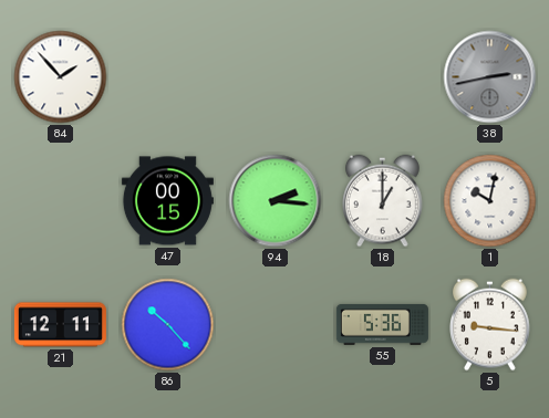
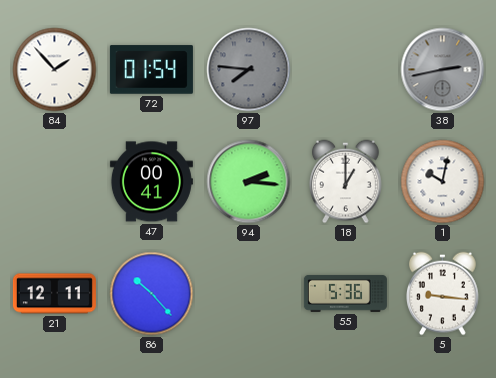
72: none -> 01:54 (151, 70)
97: none -> 7:46 (249, 70)
47: 00:15 -> 00:41 (151, 182)
